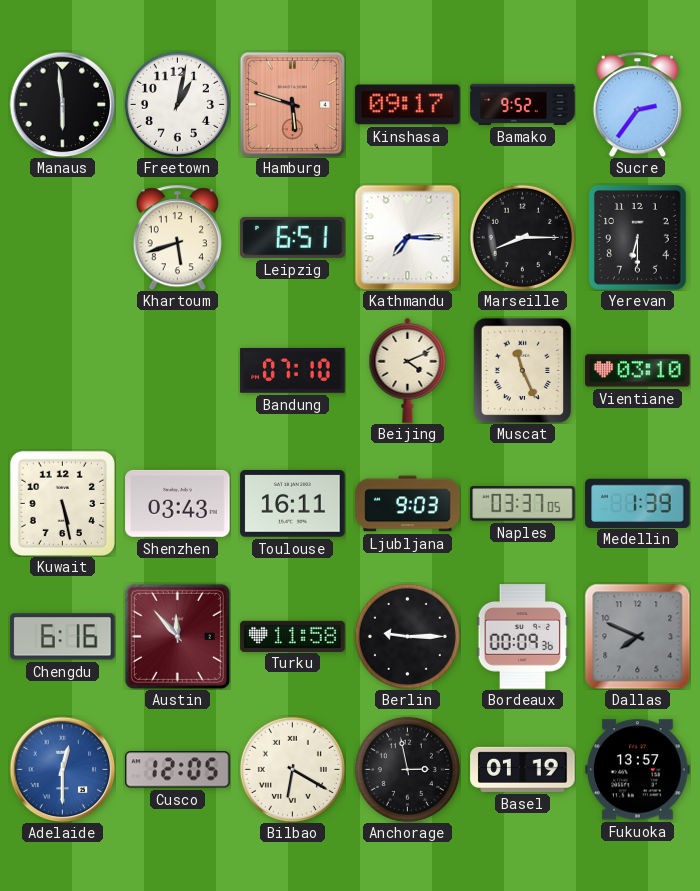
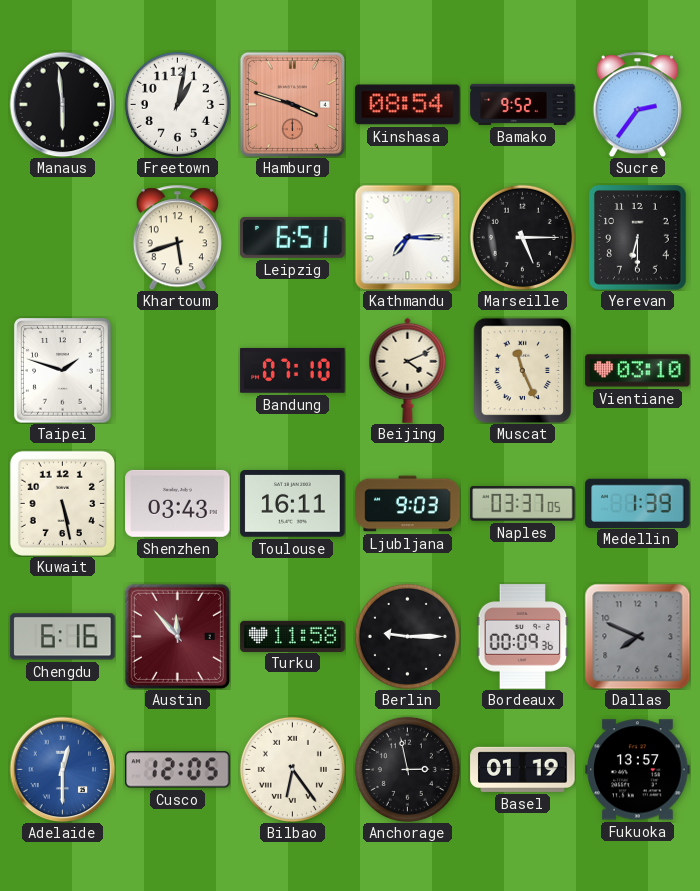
Hamburg: 5:48 -> 3:48 (292, 104)
Kinshasa: 09:17 -> 08:54 (408, 105)
Marseille: 8:15 -> 5:15 (522, 237)
Taipei: none -> 1:48 (63, 371)
Bilbao: 6:20 -> 6:24 (292, 769)
